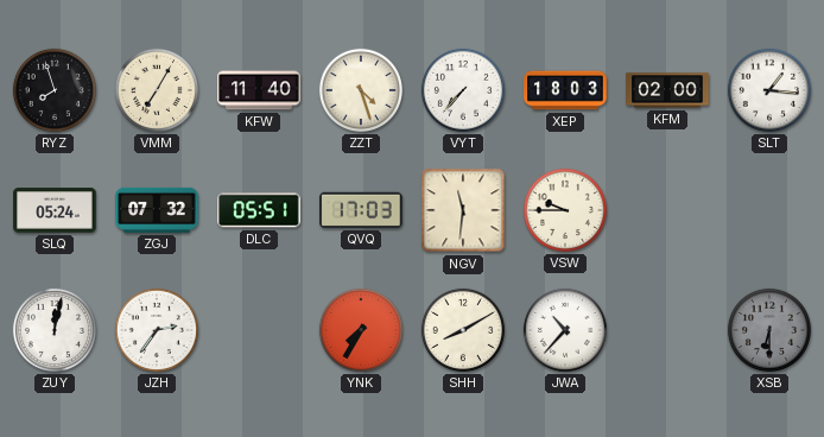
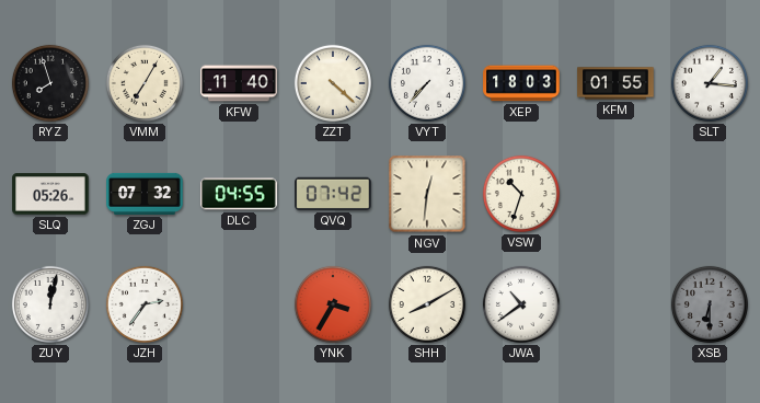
ZZT: 4:27 -> 4:22 (333, 83)
KFM: 02:00 -> 01:55 (615, 83)
SLQ: 05:24 -> 05:26 (50, 194)
DLC: 05:51 -> 04:55 (239, 194)
QVQ: 17:03 -> 07:42 (333, 194)
NGV: 11:31 -> 12:31 (427, 194)
VSW: 9:45 -> 10:33 (521, 194)
YNK: 7:35 -> 3:35 (333, 304)
JWA: 10:37 -> 10:39 (521, 304)
